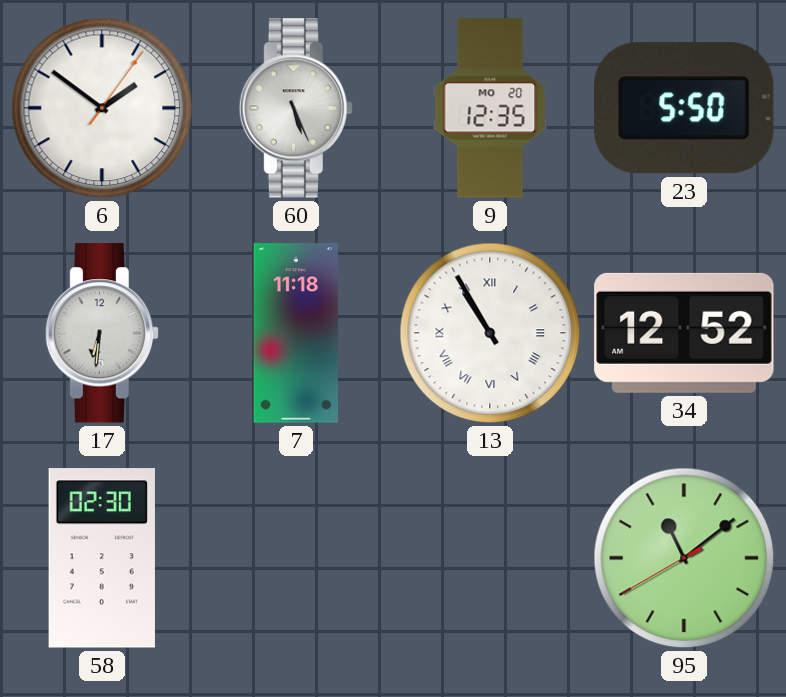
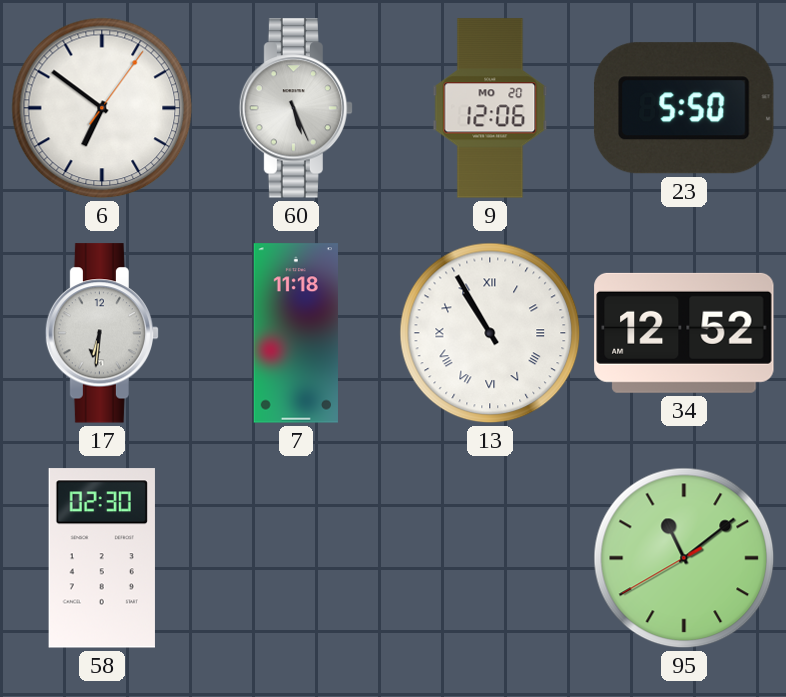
6: 1:51 -> 6:51 (102, 108)
9: 12:35 -> 12:06 (490, 108)
